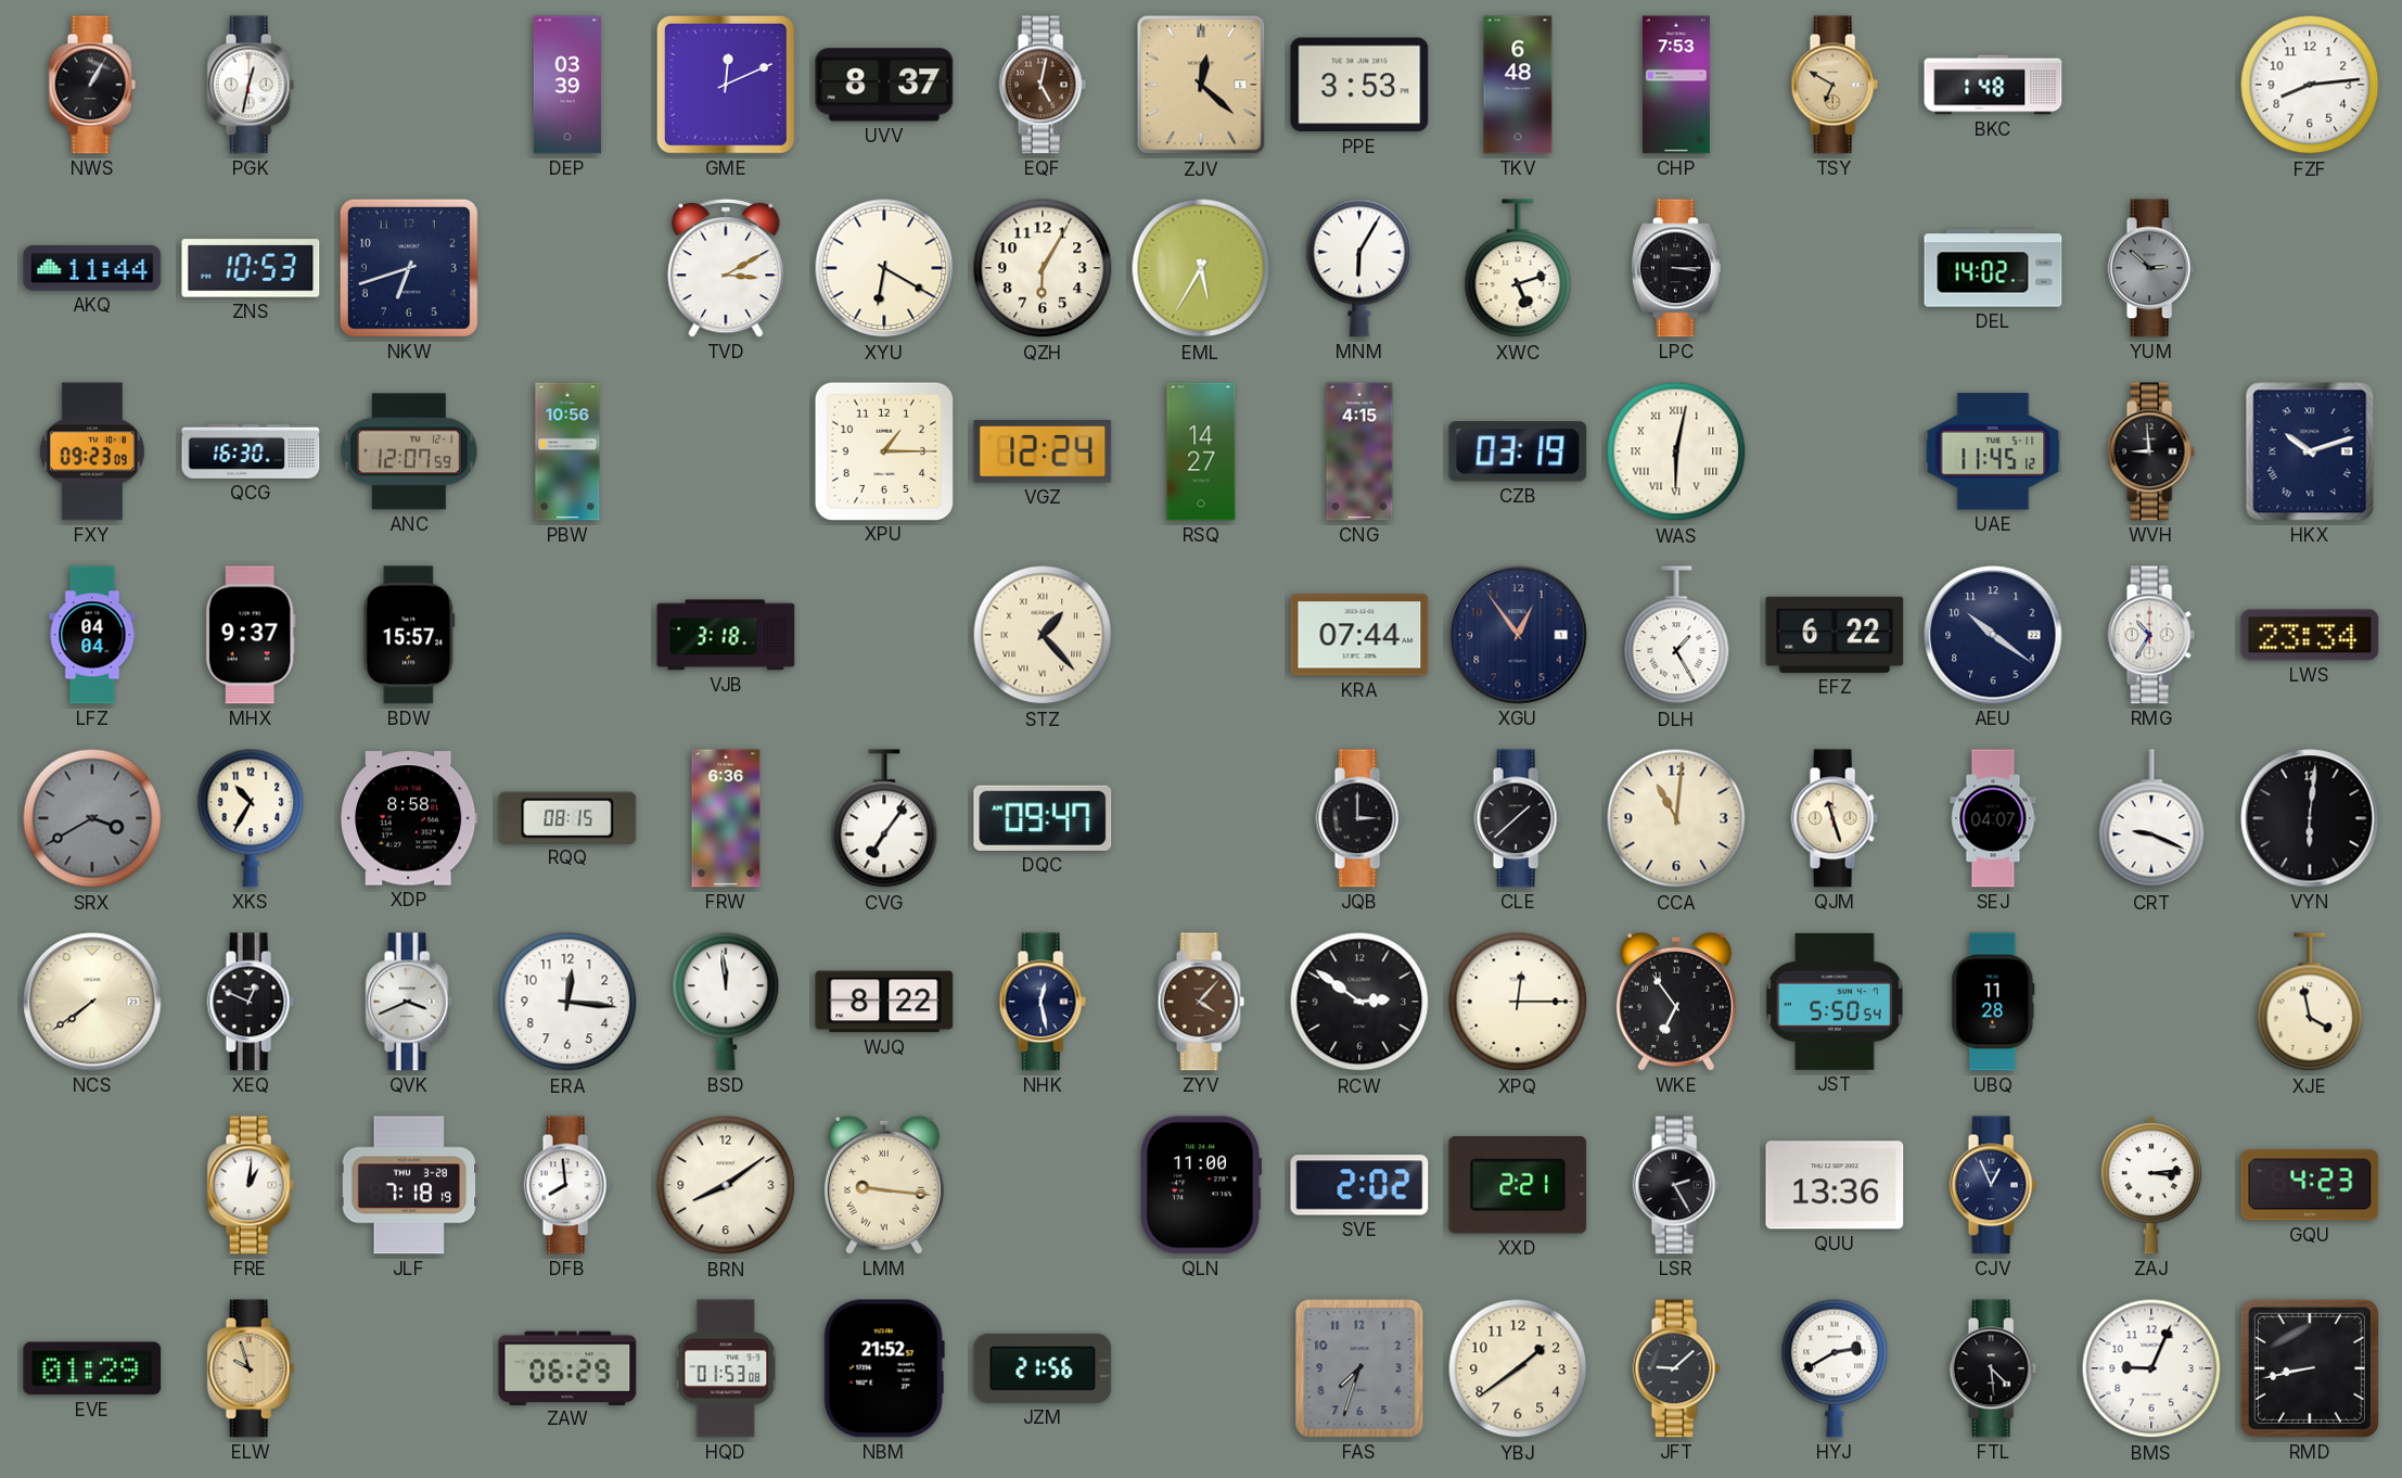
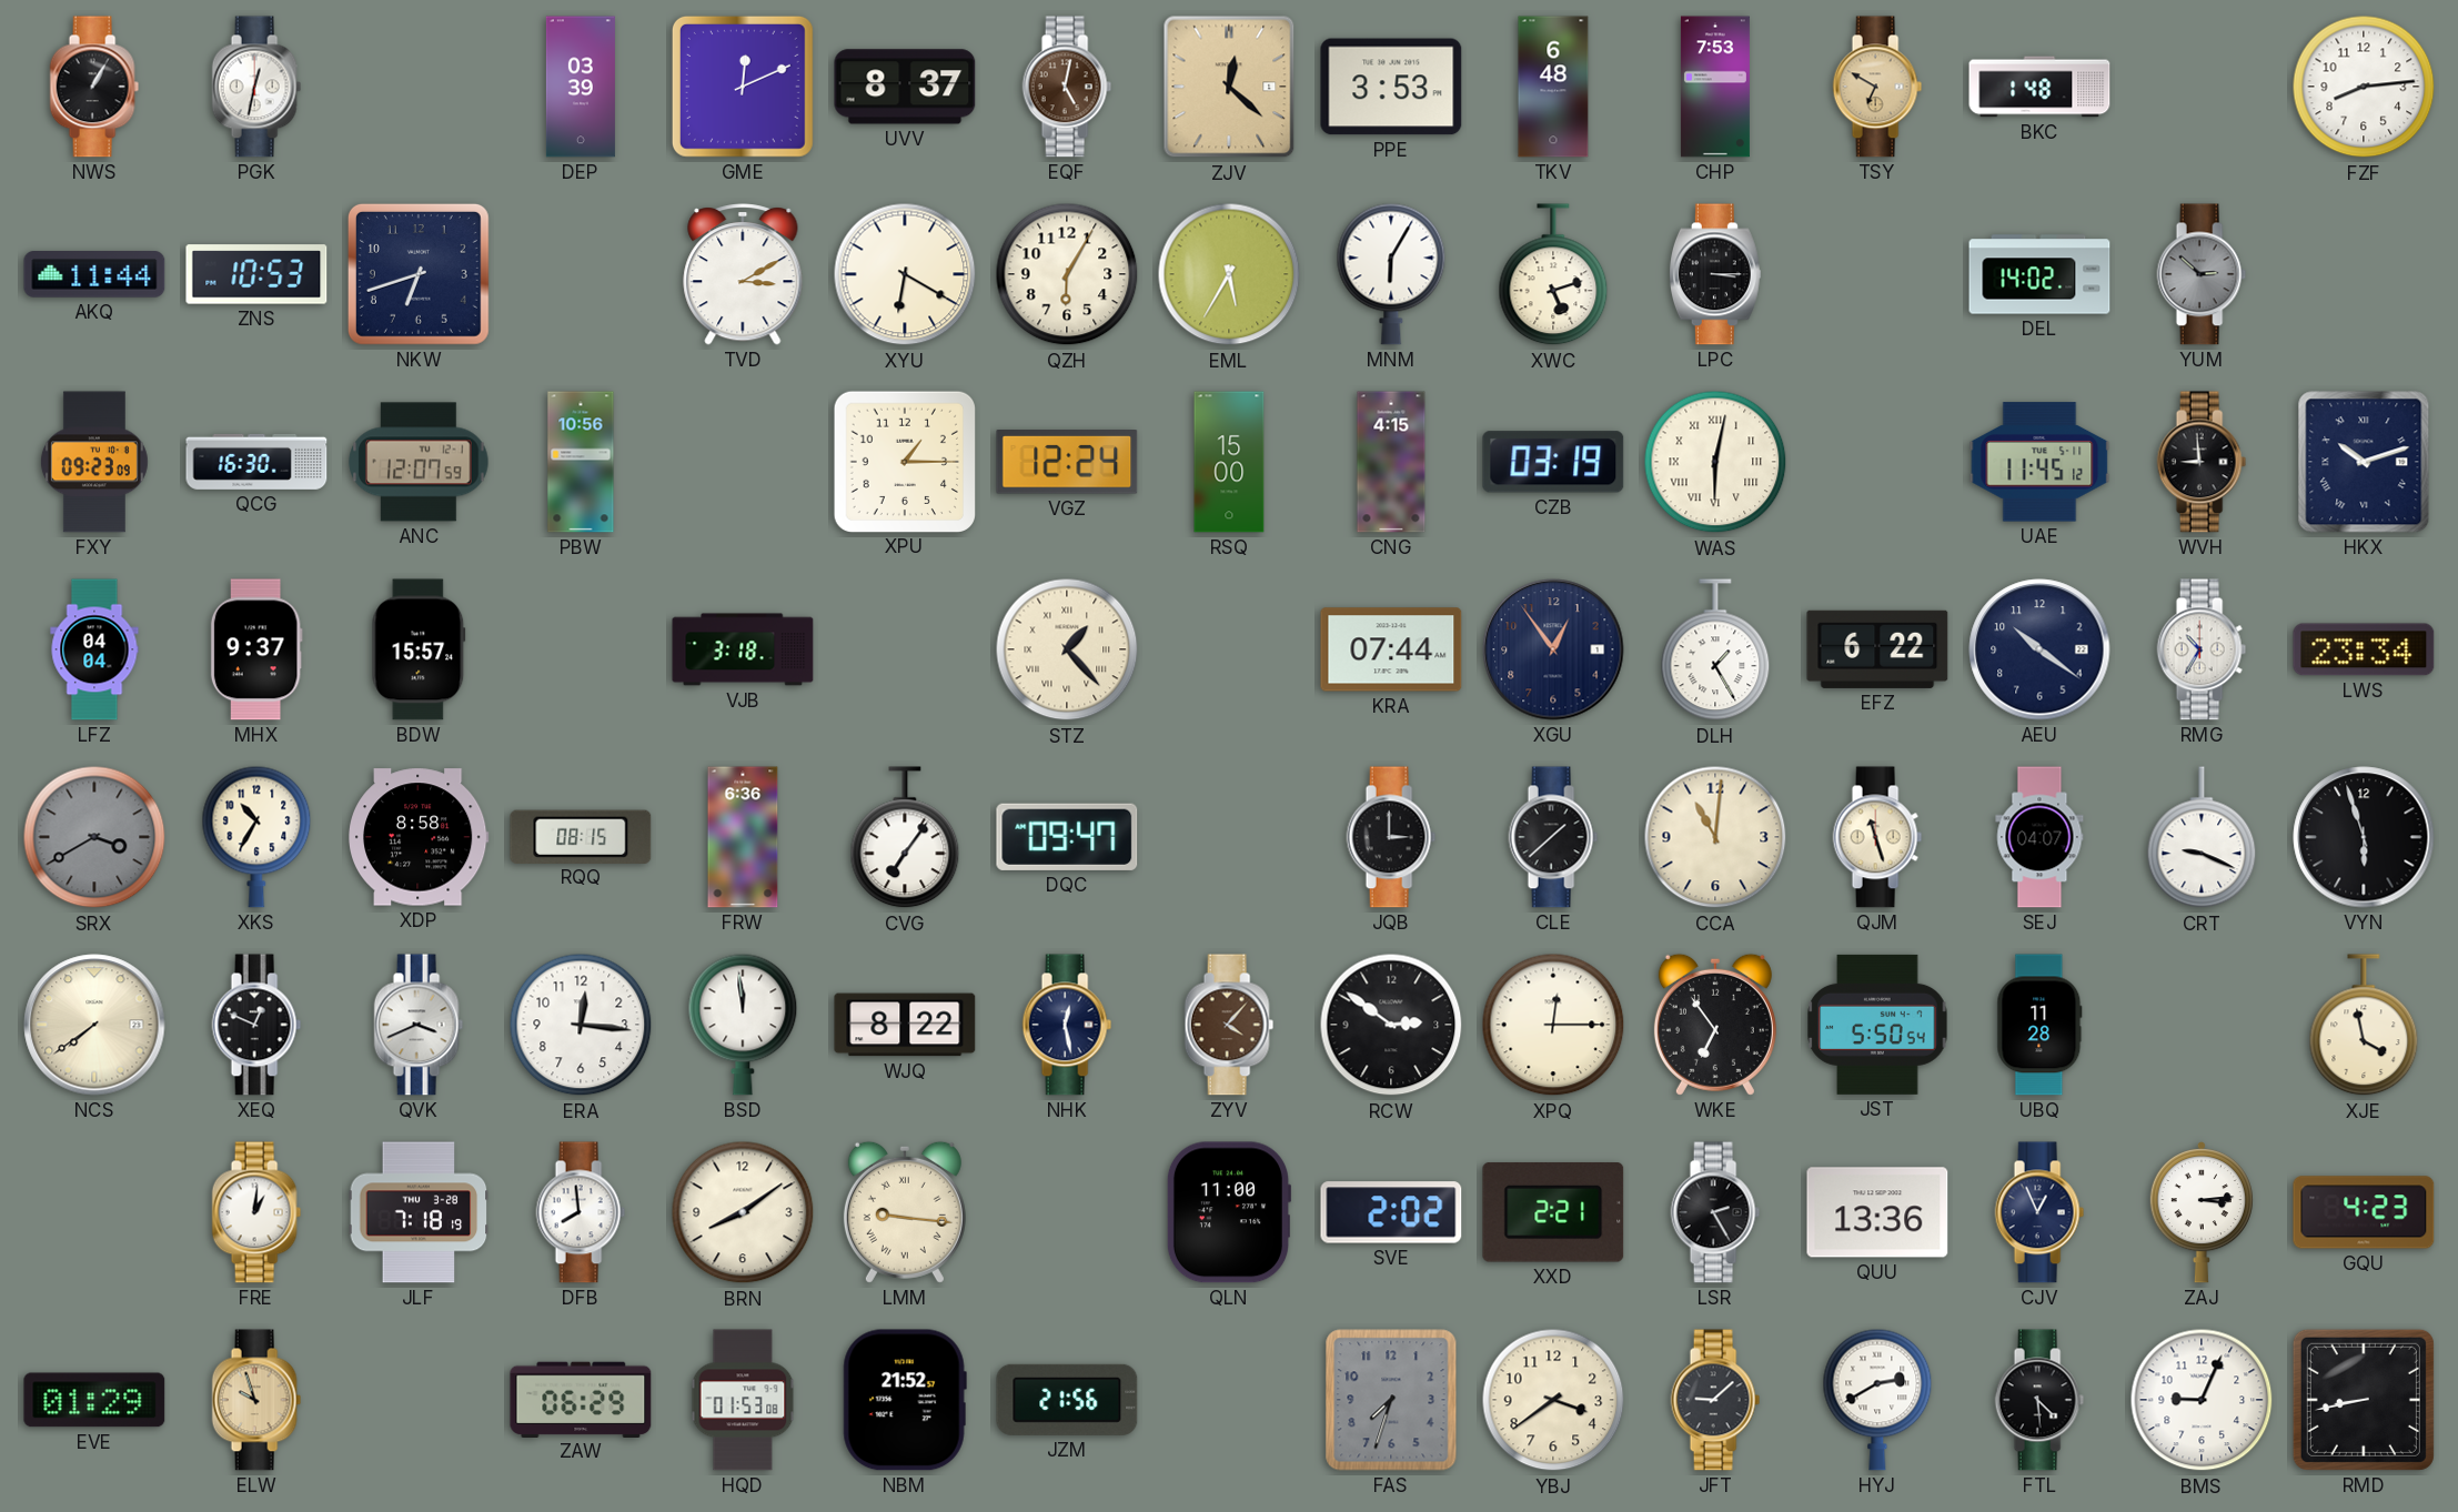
RSQ: 14:27 -> 15:00 (1229, 462)
VYN: 6:01 -> 5:57 (2364, 837)
YBJ: 1:39 -> 3:39 (1553, 1400)
